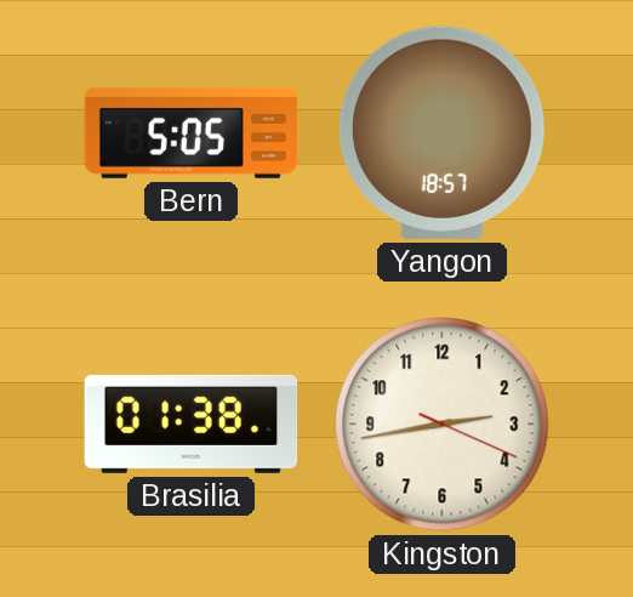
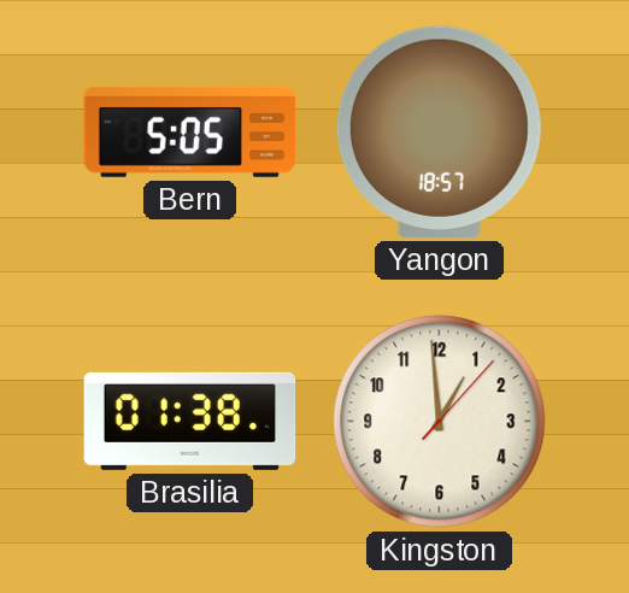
Kingston: 2:43 -> 12:59 (440, 422)
